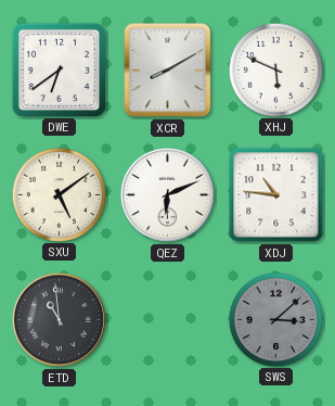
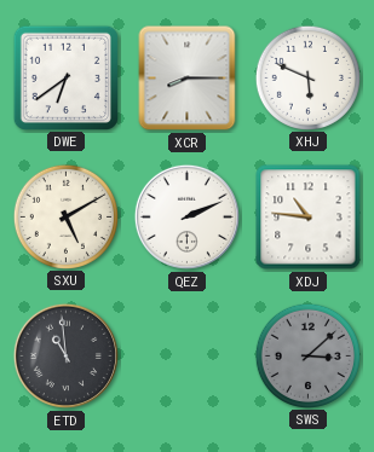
XCR: 8:10 -> 8:15 (188, 79)
SXU: 5:09 -> 5:10 (65, 216)
QEZ: 6:11 -> 2:11 (186, 216)
